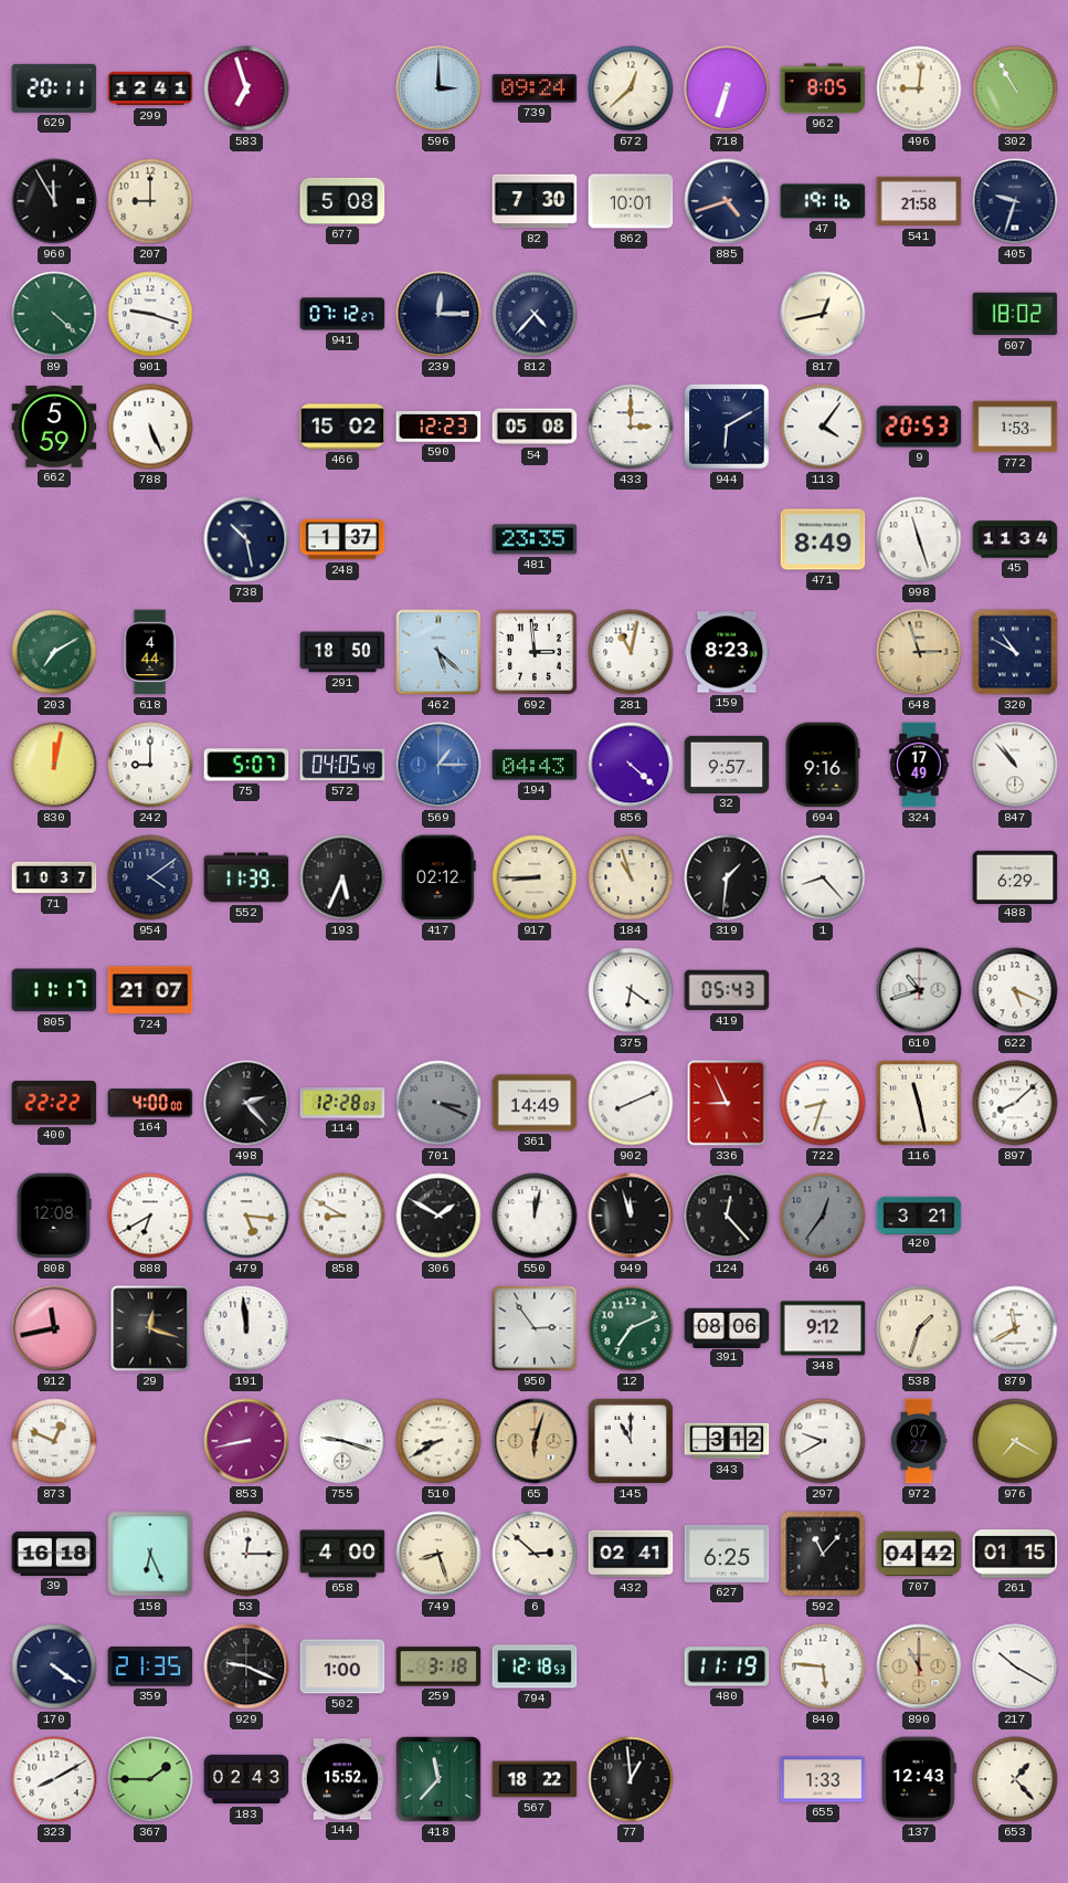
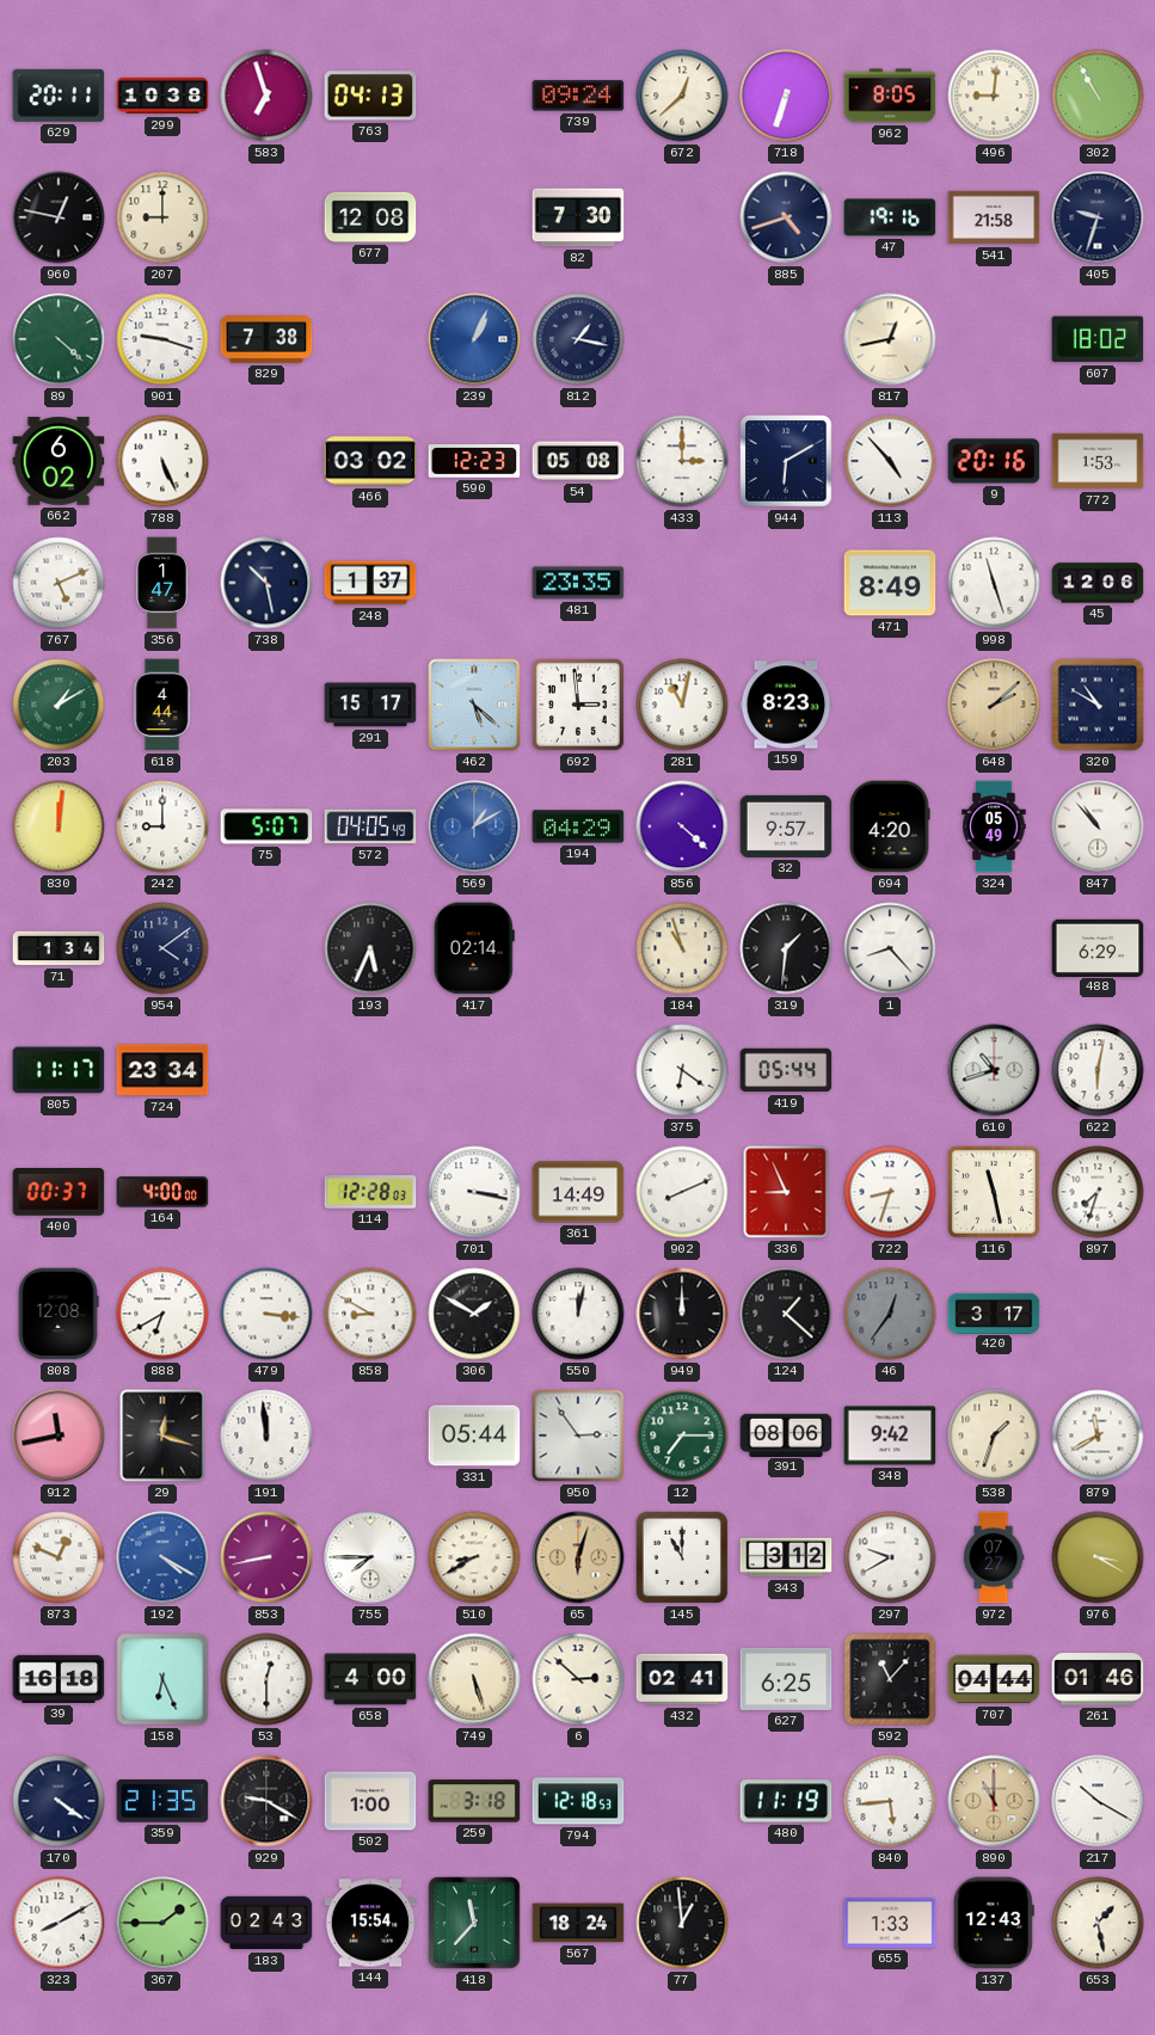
299: 12:41 -> 10:38 (162, 96)
763: none -> 04:13 (370, 96)
596: 3:00 -> none (438, 88)
960: 11:55 -> 12:47 (59, 217)
677: 5:08 -> 12:08 (370, 217)
862: 10:01 -> none (631, 201)
829: none -> 7:38 (266, 339)
941: 07:12 -> none (342, 314)
239: 12:15 -> 1:04 (474, 339)
239 dial: navy -> blue (474, 339)
812: 4:37 -> 1:17 (578, 339)
662: 5:59 -> 6:02 (59, 461)
466: 15:02 -> 03:02 (370, 461)
113: 4:06 -> 4:53 (890, 461)
9: 20:53 -> 20:16 (994, 461)
767: none -> 5:11 (59, 583)
356: none -> 1:47 (162, 583)
45: 11:34 -> 12:06 (1098, 583)
203: 7:10 -> 1:10 (59, 705)
291: 18:50 -> 15:17 (370, 705)
648: 2:57 -> 2:08 (994, 705)
830: 12:02 -> 12:01 (59, 826)
569: 1:15 -> 1:10 (474, 826)
194: 04:43 -> 04:29 (578, 826)
694: 9:16 -> 4:20 (890, 826)
324: 17:49 -> 05:49 (994, 826)
71: 10:37 -> 1:34 (59, 948)
552: 11:39 -> none (246, 877)
417: 02:12 -> 02:14 (474, 948)
917: 8:45 -> none (535, 877)
724: 21:07 -> 23:34 (162, 1070)
419: 05:43 -> 05:44 (786, 1070)
622: 5:19 -> 6:02 (1098, 1070)
400: 22:22 -> 00:37 (59, 1193)
498: 2:23 -> none (246, 1103)
701: 3:19 -> 3:17 (474, 1192)
701 dial: grey -> white (474, 1192)
897: 8:08 -> 7:33 (1098, 1192)
479: 5:16 -> 3:16 (266, 1314)
949: 11:57 -> 12:00 (682, 1314)
124: 12:23 -> 1:22 (786, 1314)
420: 3:21 -> 3:17 (994, 1312)
331: none -> 05:44 (474, 1435)
12: 7:11 -> 7:15 (682, 1435)
348: 9:12 -> 9:42 (890, 1435)
192: none -> 4:20 (162, 1557)
755: 9:18 -> 7:45 (370, 1557)
976: 7:20 -> 3:20 (1098, 1557)
53: 12:15 -> 12:30 (266, 1679)
749: 8:27 -> 5:27 (474, 1679)
707: 04:42 -> 04:44 (994, 1679)
261: 01:15 -> 01:46 (1098, 1679)
929: 9:19 -> 9:20 (266, 1801)
840: 5:46 -> 5:44 (890, 1801)
144: 15:52 -> 15:54 (370, 1923)
567: 18:22 -> 18:24 (578, 1923)
653: 1:23 -> 1:28 (1098, 1923)
